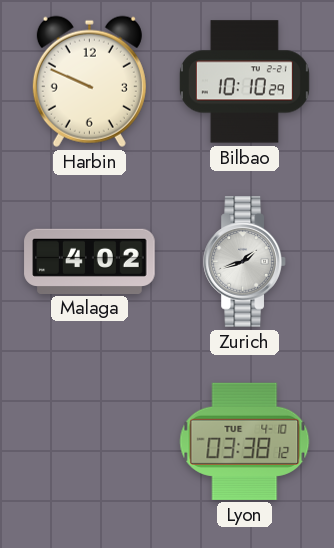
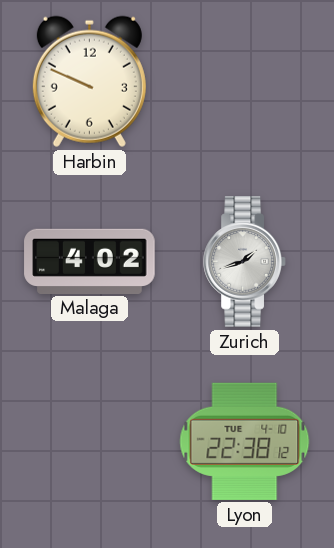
Bilbao: 10:10 -> none (244, 82)
Lyon: 03:38 -> 22:38 (245, 441)
